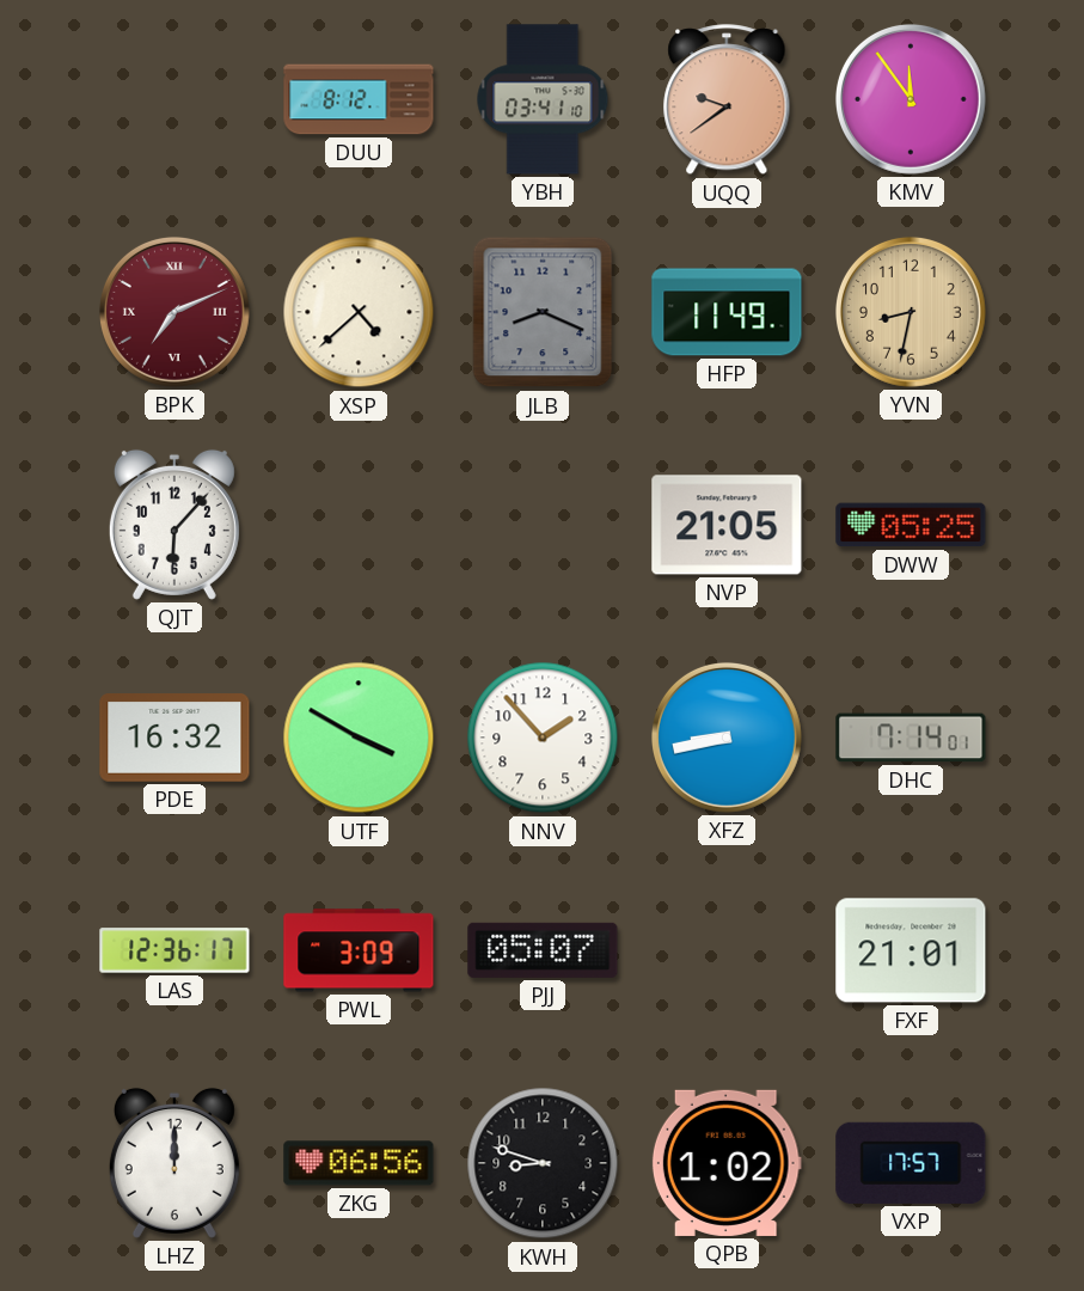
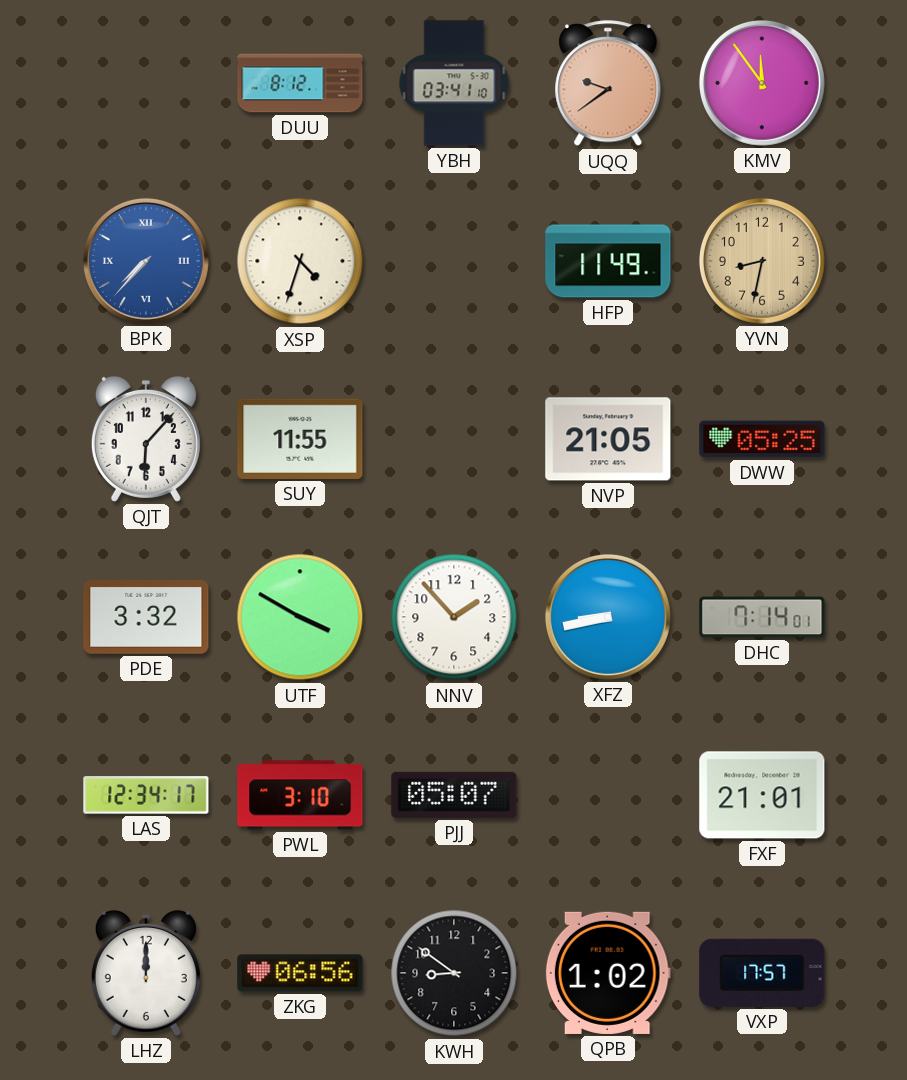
BPK: 7:11 -> 7:37 (146, 261)
BPK dial: burgundy -> blue (146, 261)
XSP: 4:38 -> 4:33 (300, 261)
JLB: 8:19 -> none (543, 312)
SUY: none -> 11:55 (300, 439)
PDE: 16:32 -> 3:32 (146, 618)
LAS: 12:36 -> 12:34 (146, 795)
PWL: 3:09 -> 3:10 (300, 795)
KWH: 8:48 -> 8:51 (454, 973)
